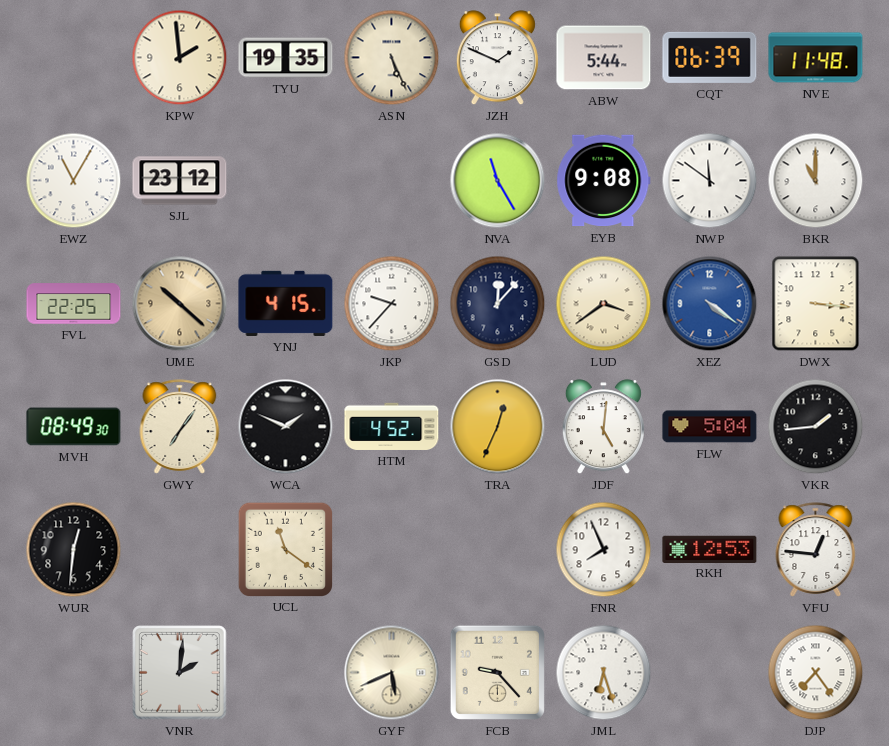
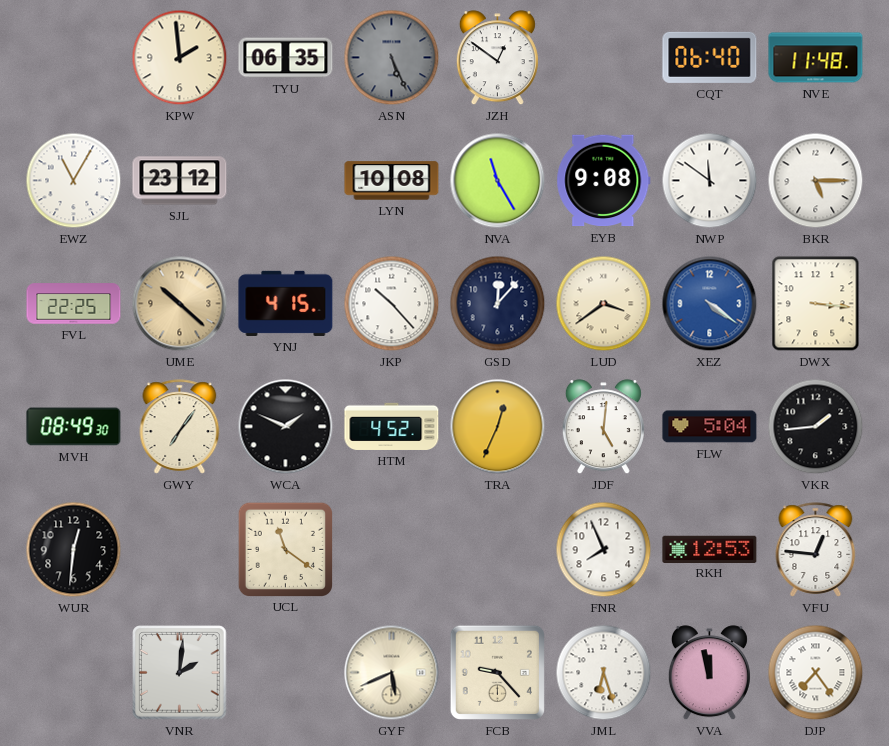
TYU: 19:35 -> 06:35 (286, 58)
ASN dial: cream -> grey (392, 58)
JZH: 1:49 -> 12:51 (497, 58)
ABW: 5:44 -> none (604, 58)
CQT: 06:39 -> 06:40 (710, 57)
LYN: none -> 10:08 (392, 181)
BKR: 11:00 -> 5:15 (816, 181)
JKP: 9:37 -> 10:23 (392, 304)
VVA: none -> 11:58 (709, 673)
